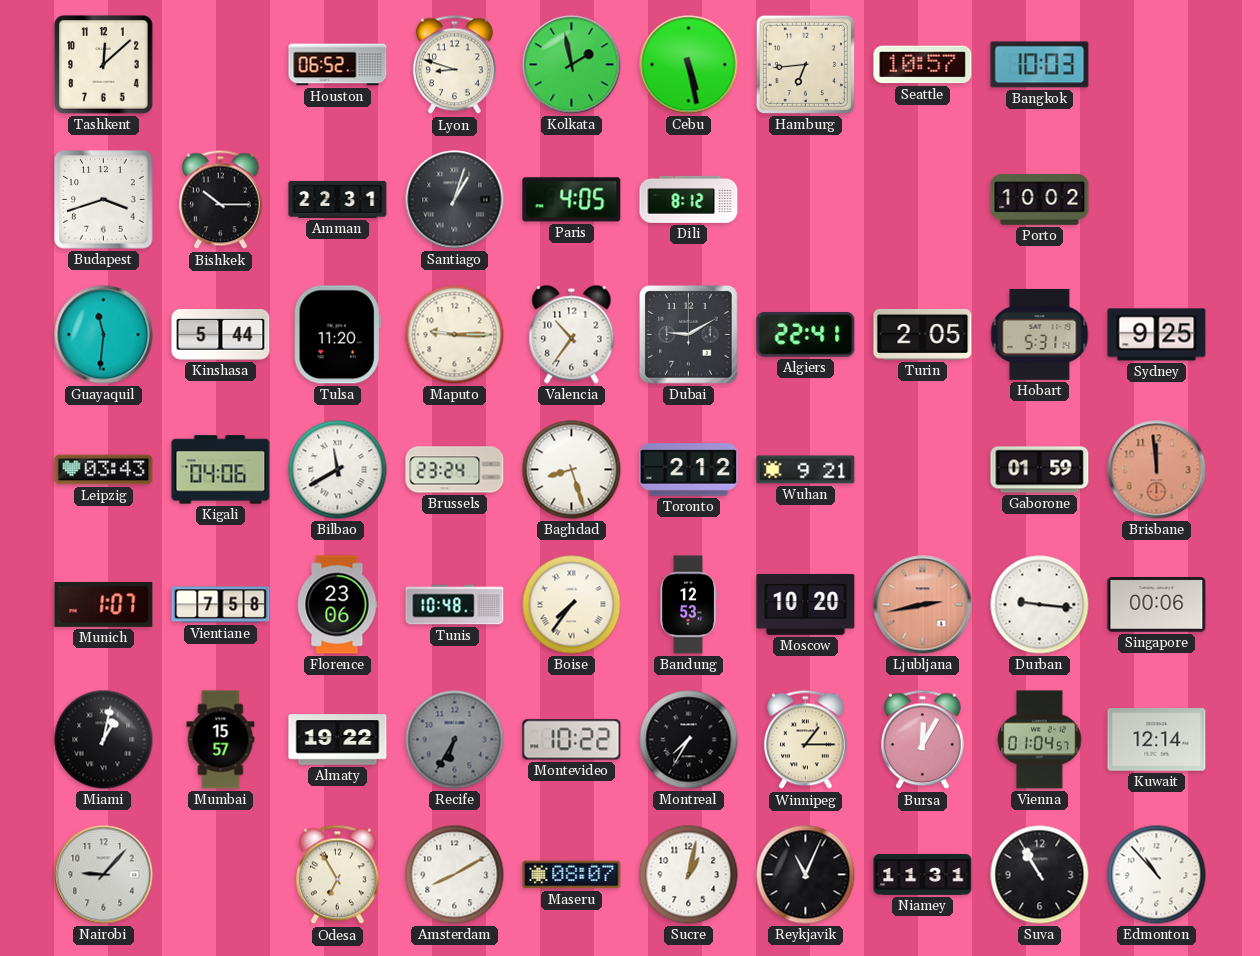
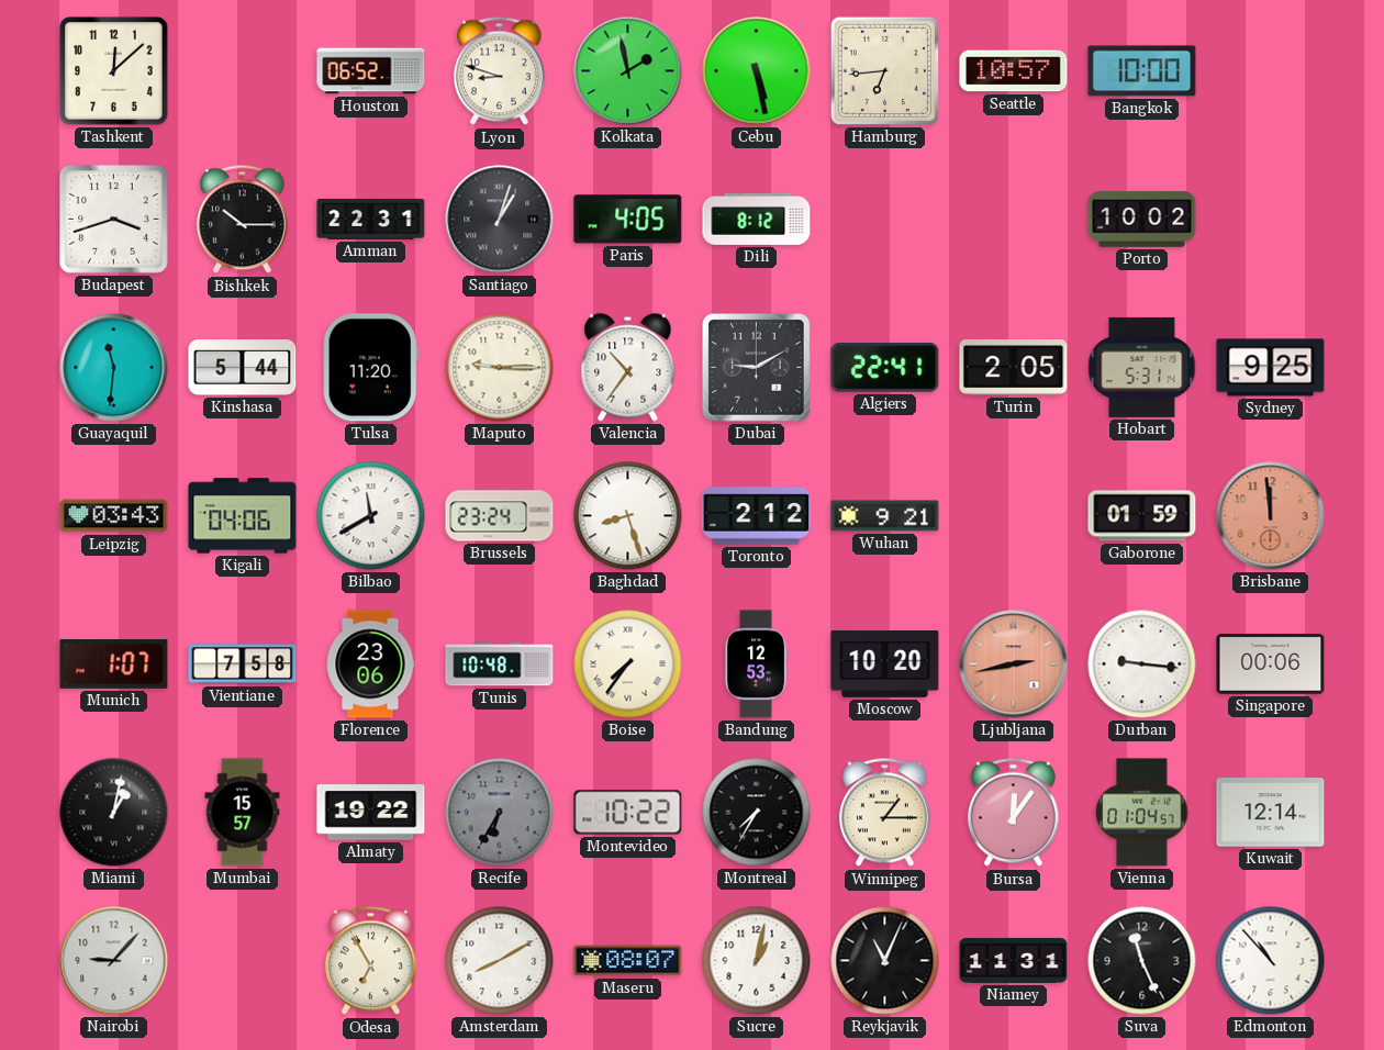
Bangkok: 10:03 -> 10:00 (1142, 71)
Bursa: 12:05 -> 12:06 (1013, 813)
Suva: 10:55 -> 11:26 (1142, 961)
